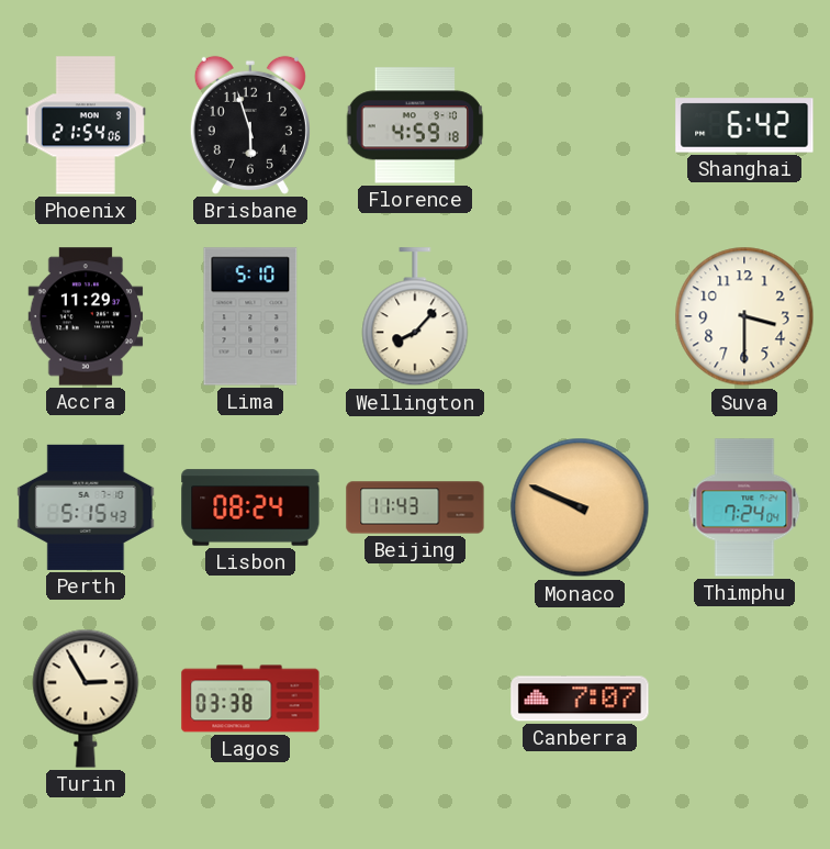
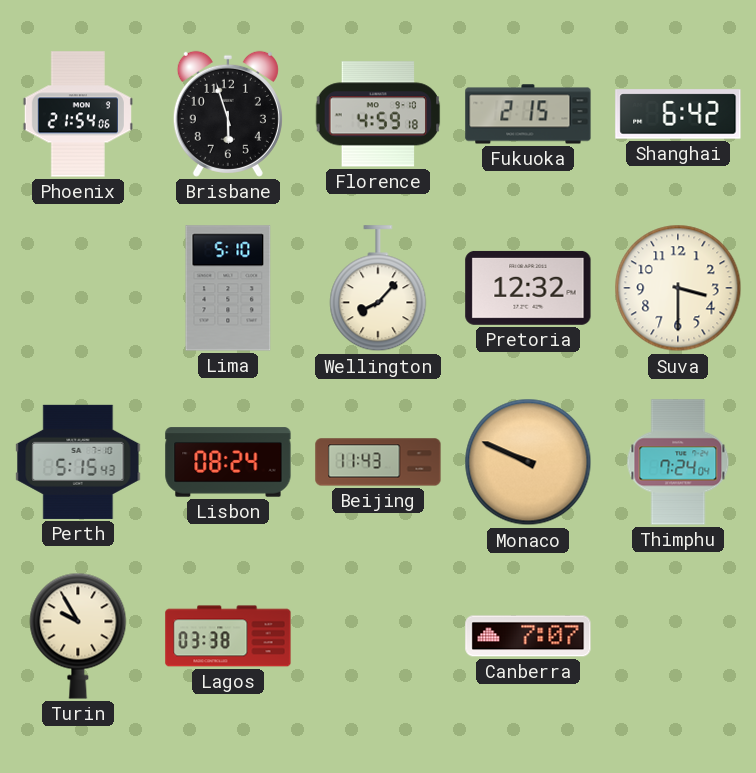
Fukuoka: none -> 2:15 (528, 114)
Accra: 11:29 -> none (86, 316)
Pretoria: none -> 12:32 (528, 288)
Turin: 2:55 -> 9:55 (78, 636)
